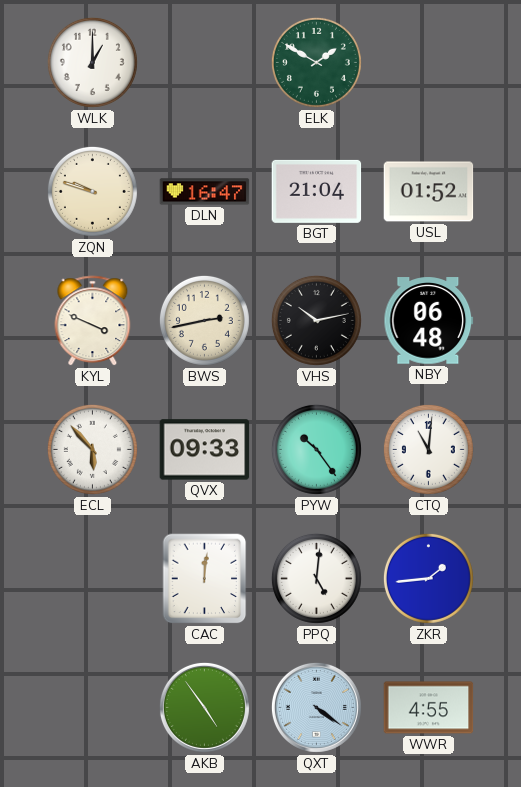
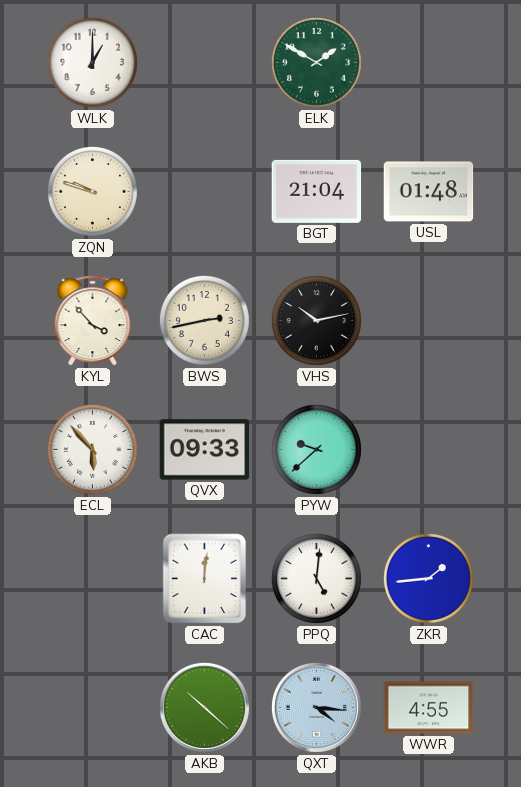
DLN: 16:47 -> none (205, 192)
USL: 01:52 -> 01:48 (429, 192)
KYL: 3:49 -> 3:53 (93, 321)
NBY: 06:48 -> none (429, 321)
PYW: 10:24 -> 9:38 (316, 449)
CTQ: 11:01 -> none (428, 449)
AKB: 4:54 -> 10:22 (204, 707)
QXT: 4:21 -> 4:16 (316, 707)
